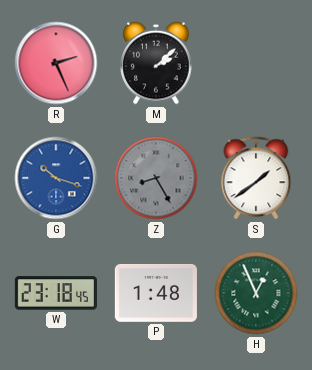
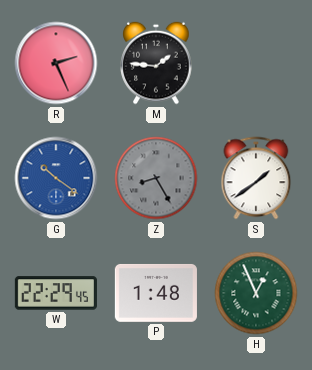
M: 2:08 -> 1:46 (156, 63)
G: 10:18 -> 10:21 (56, 178)
W: 23:18 -> 22:29 (56, 293)
